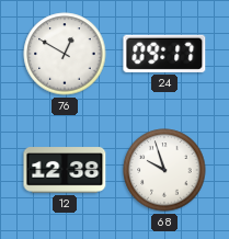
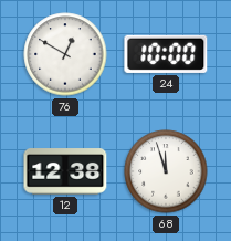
24: 09:17 -> 10:00 (166, 54)
68: 9:57 -> 11:57 (166, 171)
